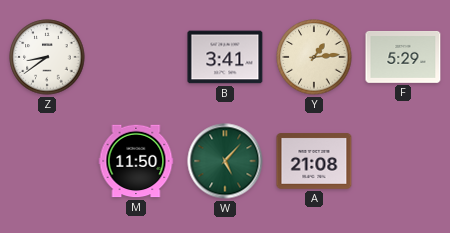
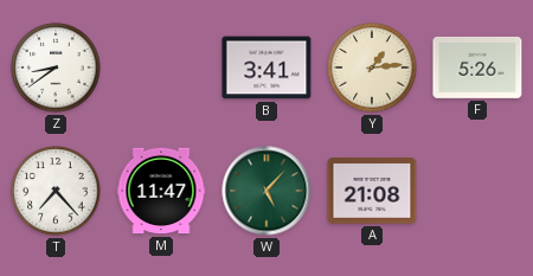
F: 5:29 -> 5:26 (477, 68)
T: none -> 7:23 (56, 191)
M: 11:50 -> 11:47 (161, 191)
